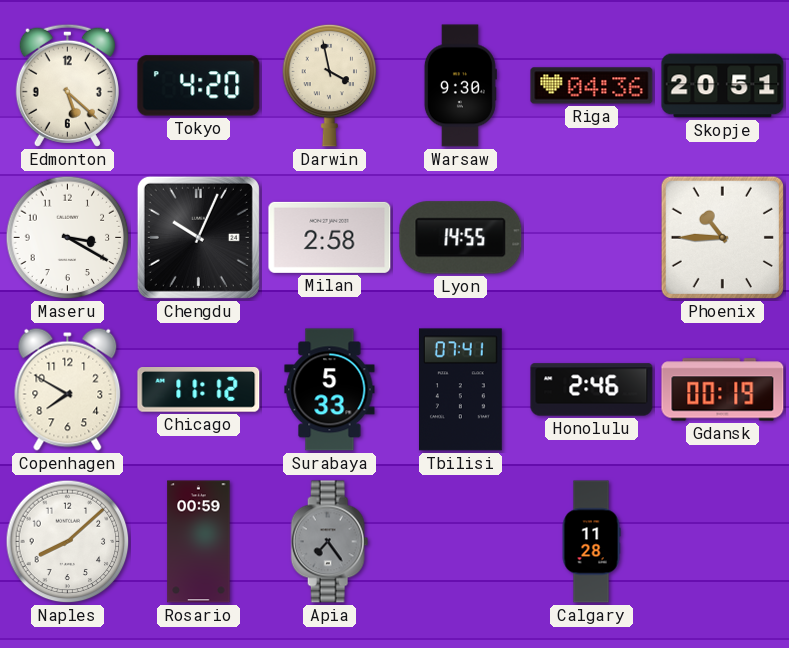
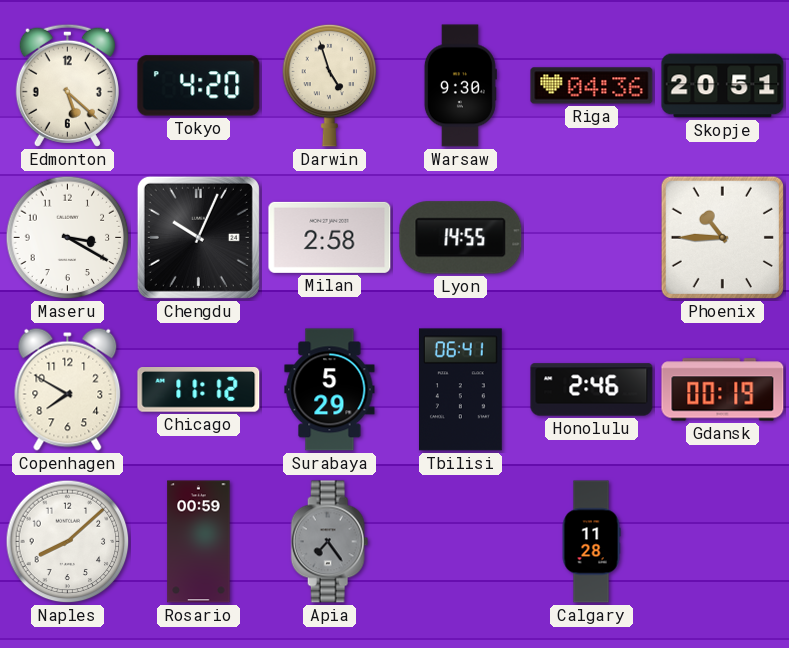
Darwin: 3:58 -> 4:57 (330, 85)
Surabaya: 5:33 -> 5:29 (330, 390)
Tbilisi: 07:41 -> 06:41 (460, 390)
